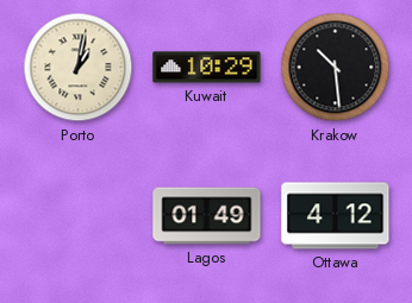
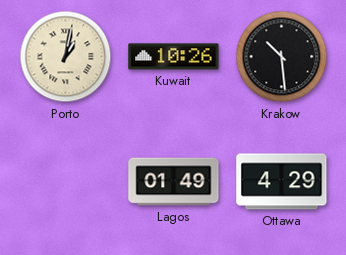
Kuwait: 10:29 -> 10:26 (174, 57)
Ottawa: 4:12 -> 4:29 (282, 182)
